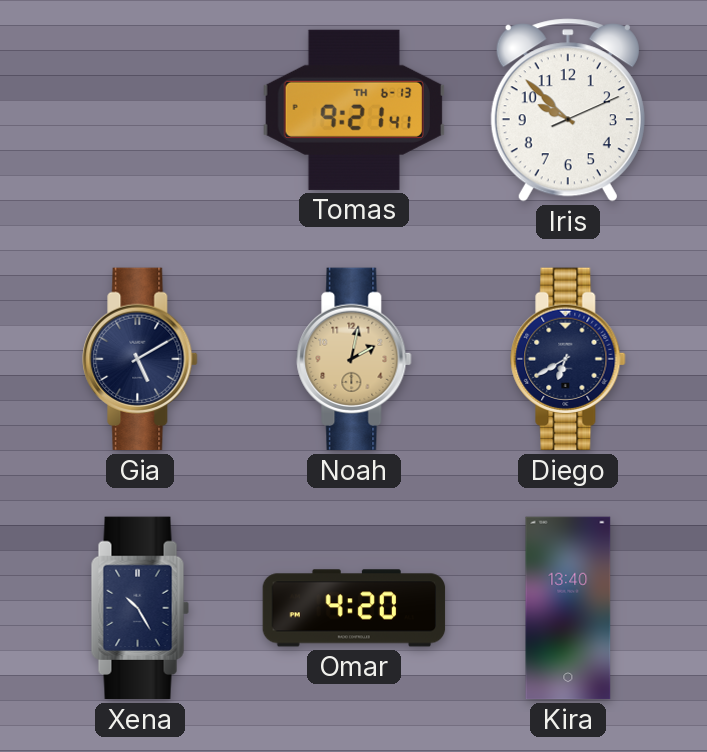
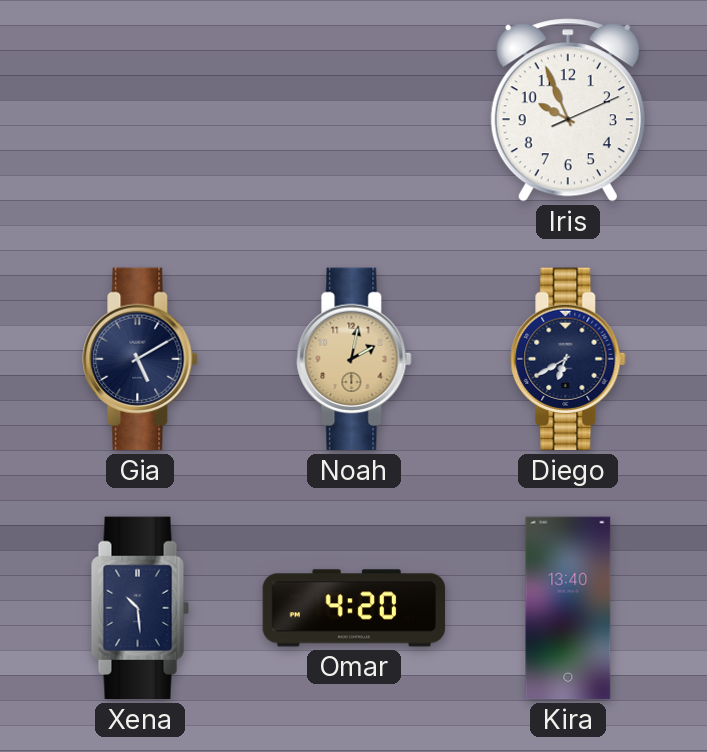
Tomas: 9:21 -> none (353, 110)
Iris: 9:52 -> 9:56 (568, 110)
Xena: 10:25 -> 10:29 (140, 608)
